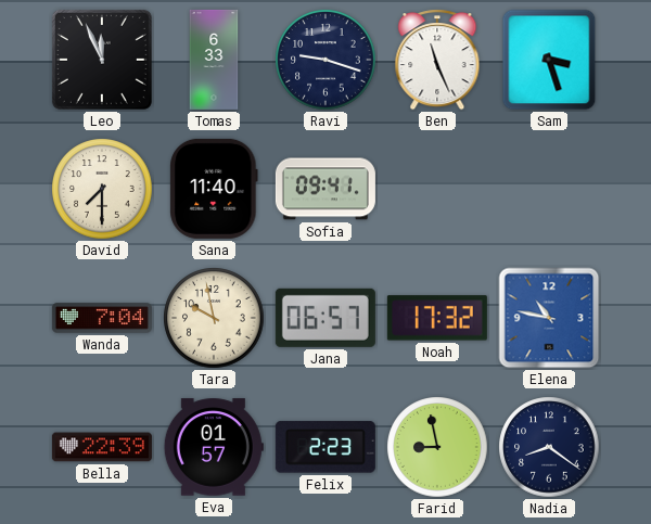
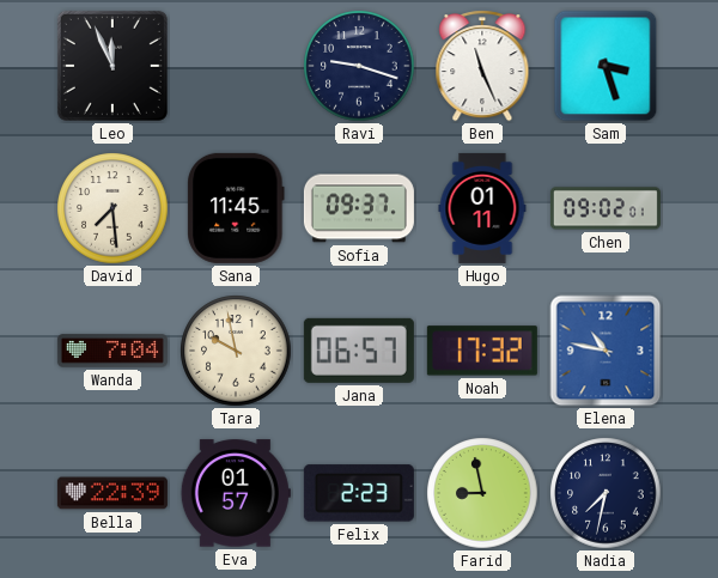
Tomas: 6:33 -> none (214, 60)
David: 7:30 -> 7:29 (112, 208)
Sana: 11:40 -> 11:45 (236, 208)
Sofia: 09:41 -> 09:37 (359, 208)
Hugo: none -> 01:11 (482, 208)
Chen: none -> 09:02 (606, 208)
Nadia: 8:21 -> 7:32 (606, 493)
